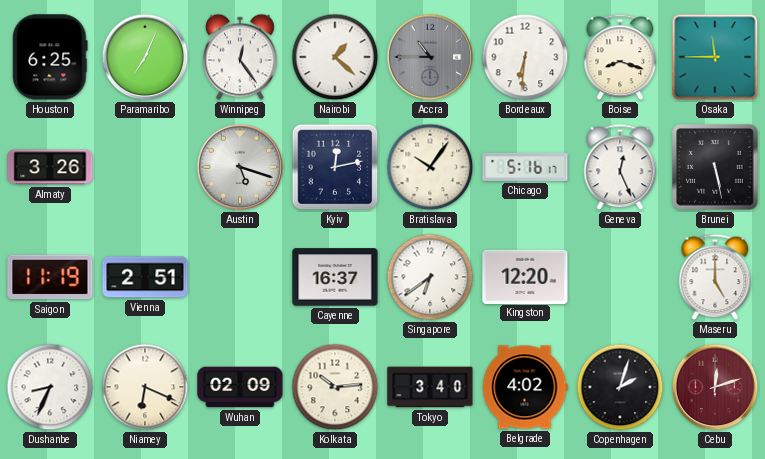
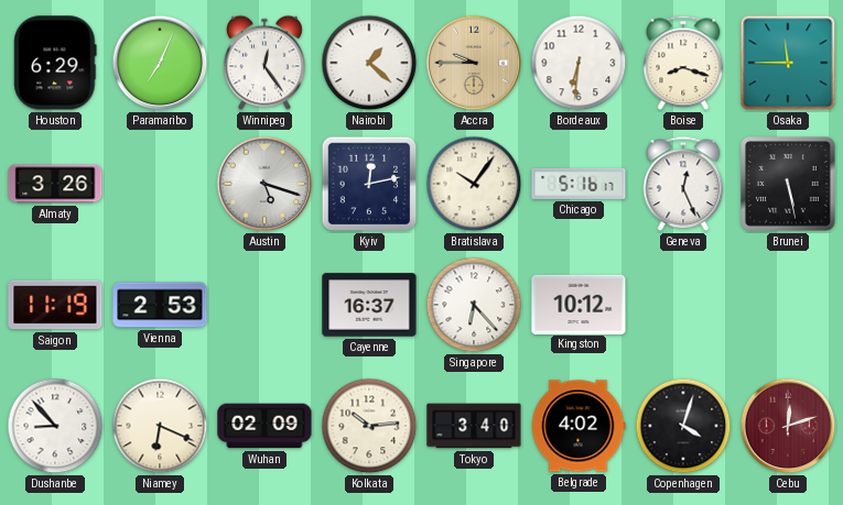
Houston: 6:25 -> 6:29 (55, 63)
Accra: 10:45 -> 9:45 (474, 63)
Accra dial: grey -> champagne (474, 63)
Vienna: 2:51 -> 2:53 (160, 305)
Singapore: 6:39 -> 6:23 (474, 305)
Kingston: 12:20 -> 10:12 (579, 304)
Maseru: 5:00 -> none (715, 277)
Dushanbe: 8:34 -> 8:53 (55, 426)
Copenhagen: 2:03 -> 4:03 (683, 426)
